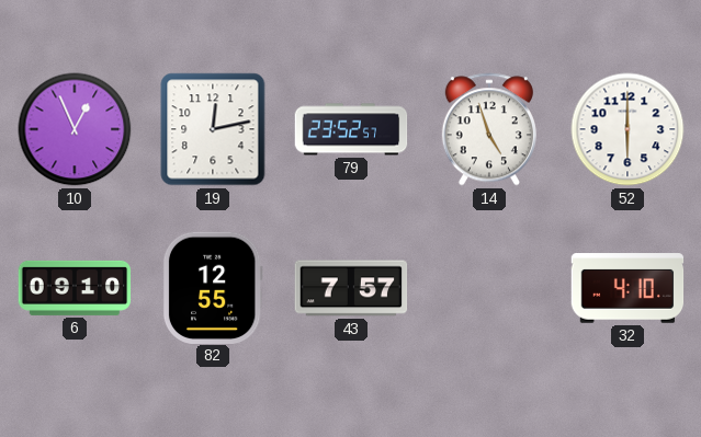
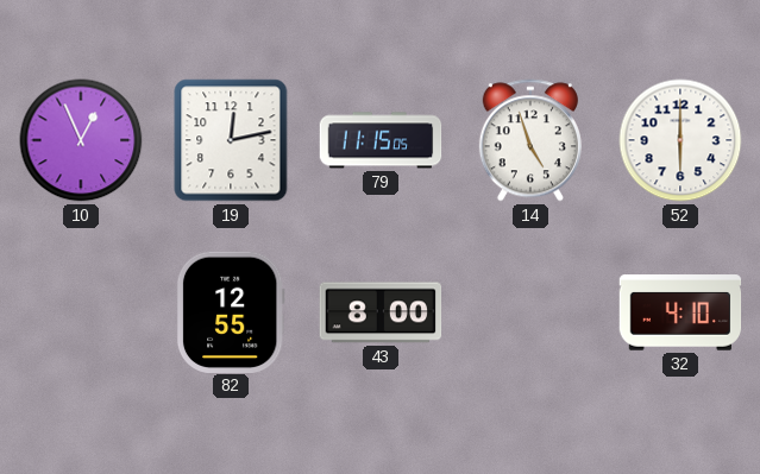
79: 23:52 -> 11:15 (381, 140)
6: 09:10 -> none (75, 288)
43: 7:57 -> 8:00 (381, 312)
